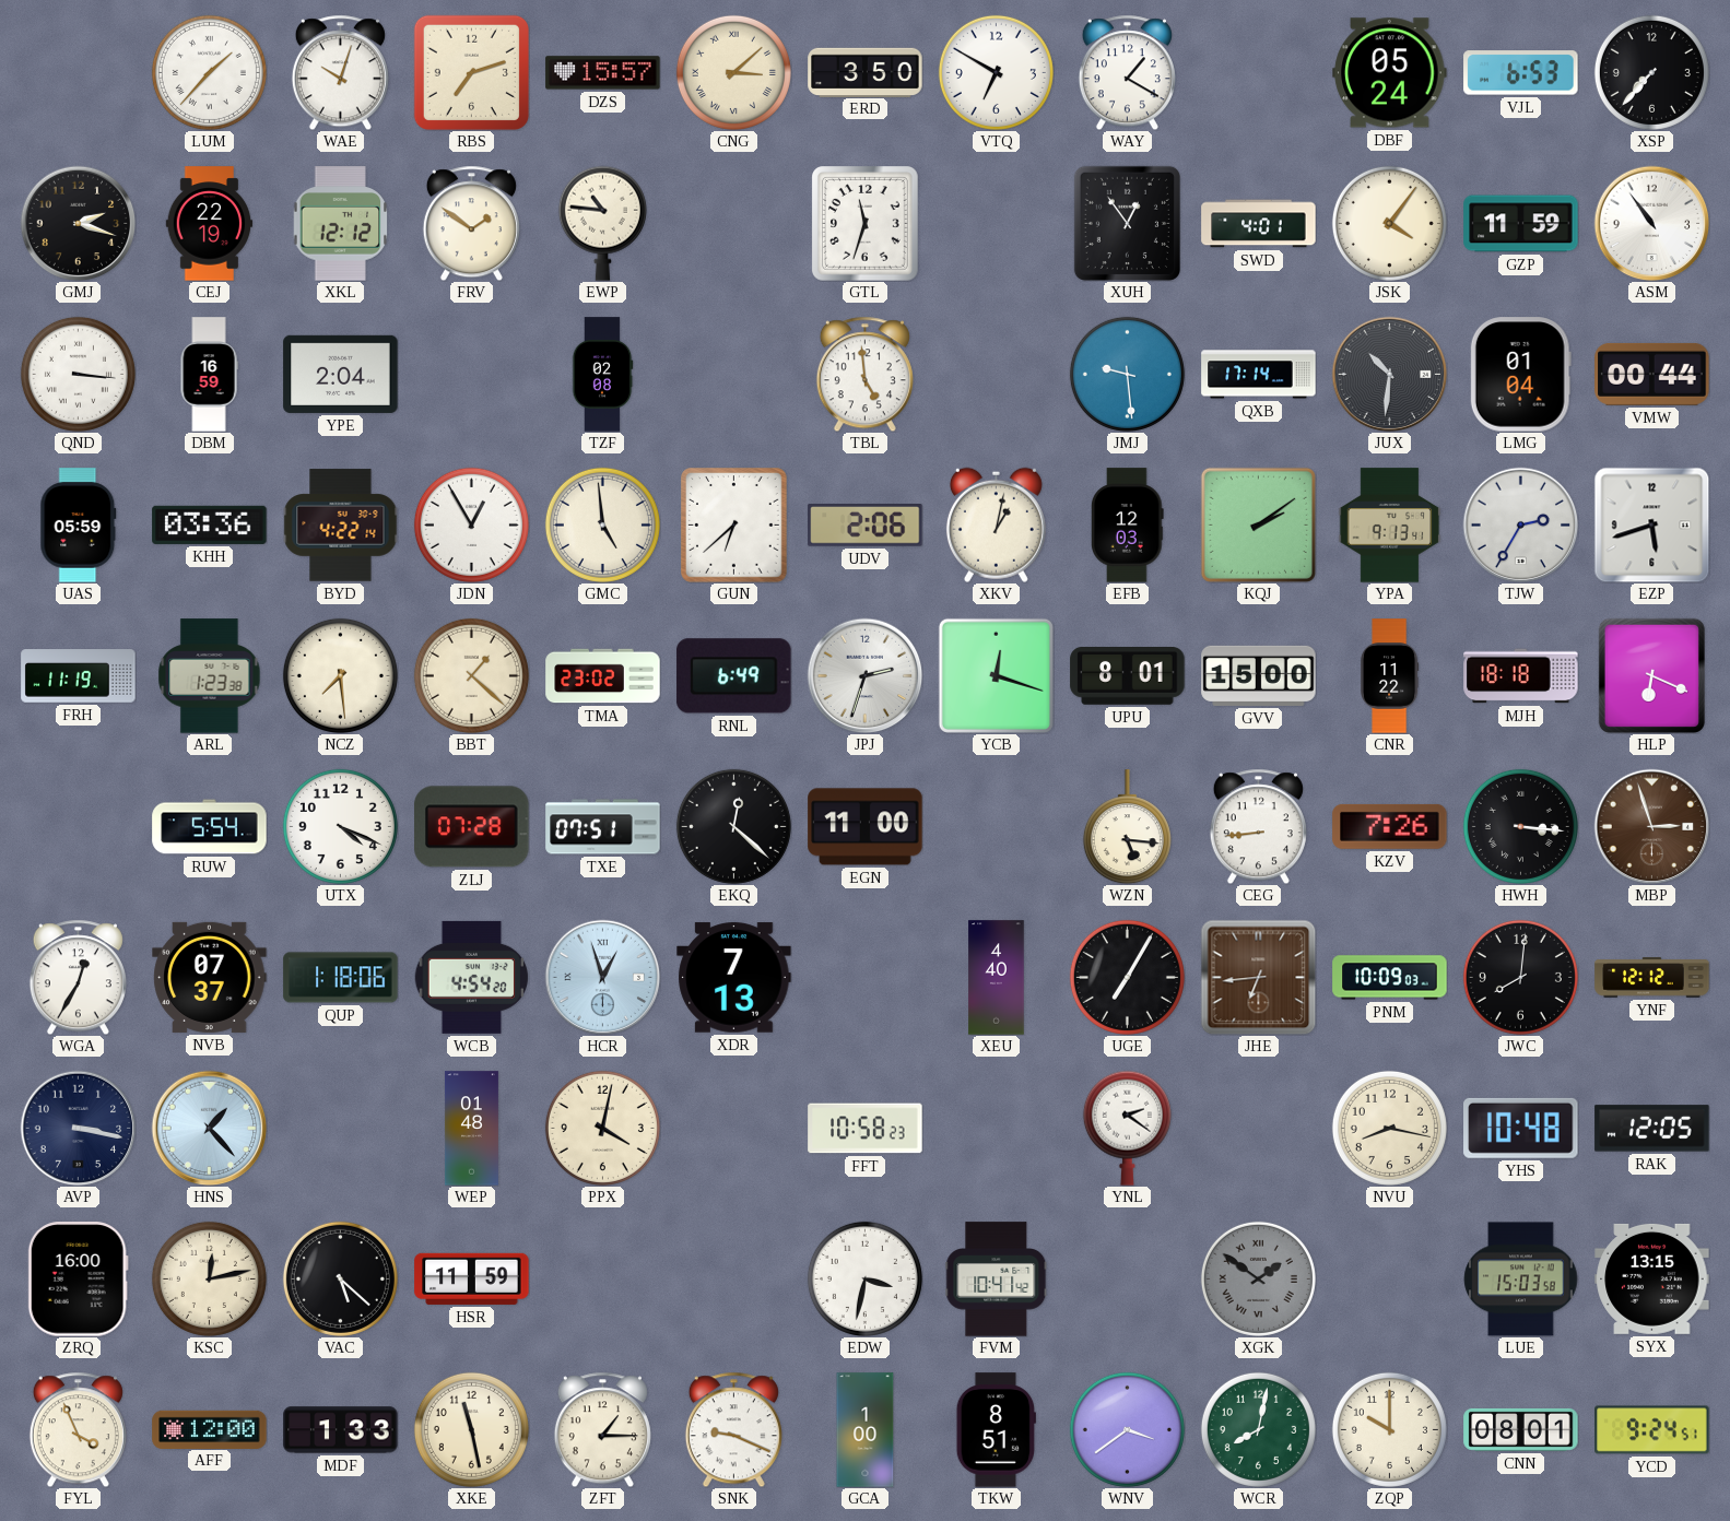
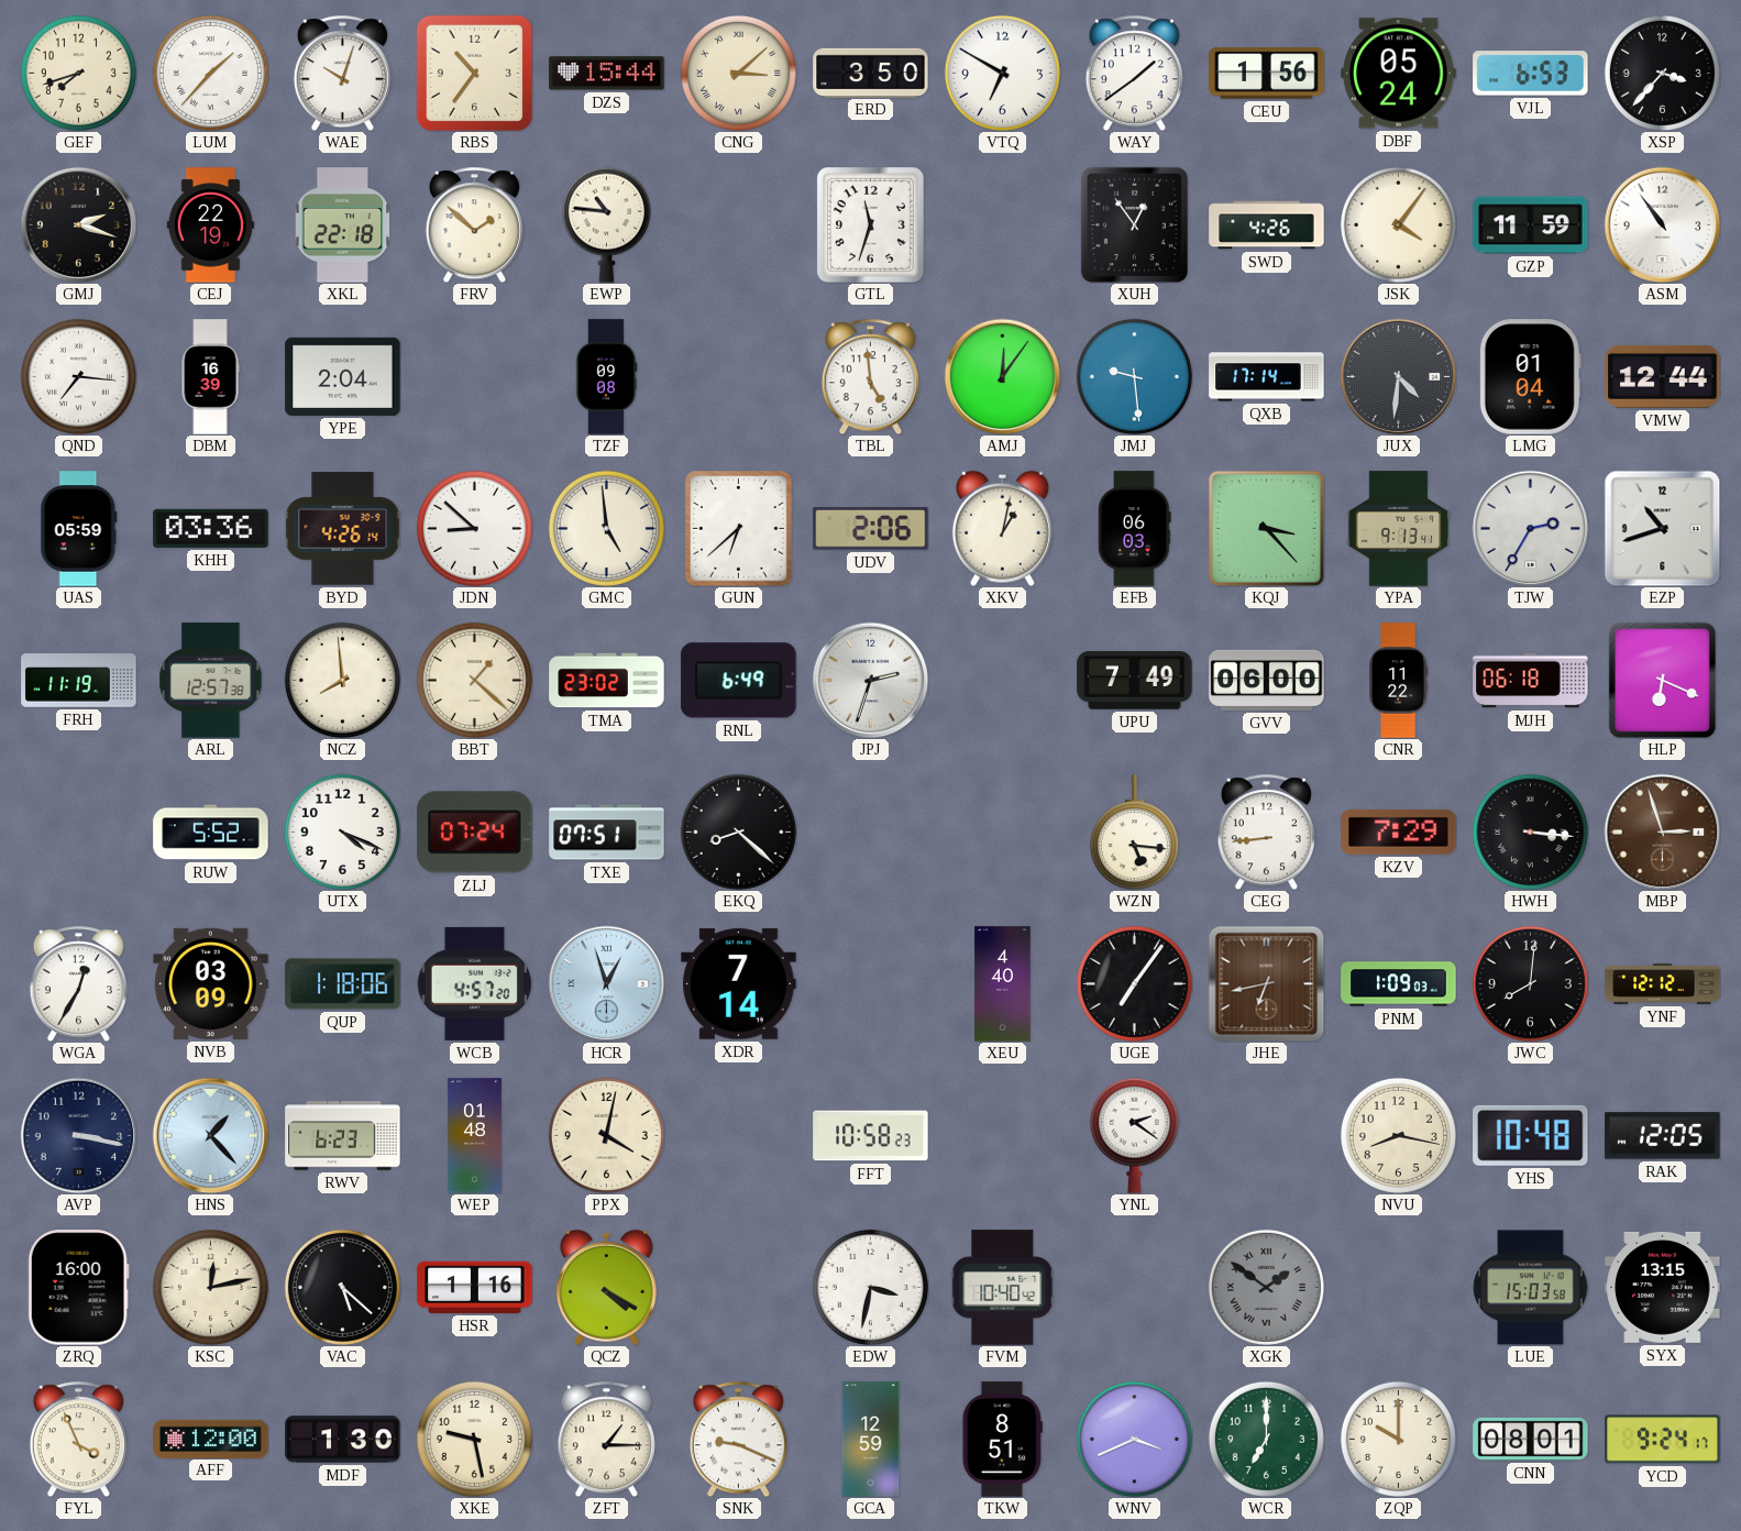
GEF: none -> 7:42 (78, 73)
RBS: 7:12 -> 10:36 (474, 73)
DZS: 15:57 -> 15:44 (607, 74)
WAY: 1:20 -> 1:39 (1134, 73)
CEU: none -> 1:56 (1267, 74)
XSP: 7:37 -> 3:37 (1662, 73)
XKL: 12:12 -> 22:18 (343, 225)
FRV: 1:51 -> 1:52 (474, 224)
SWD: 4:01 -> 4:26 (1267, 225)
QND: 3:16 -> 7:16 (78, 376)
DBM: 16:59 -> 16:39 (210, 377)
TZF: 02:08 -> 09:08 (606, 377)
AMJ: none -> 12:06 (1002, 376)
JUX: 10:31 -> 4:31 (1398, 376)
VMW: 00:44 -> 12:44 (1663, 376)
BYD: 4:22 -> 4:26 (342, 529)
JDN: 12:55 -> 8:52 (474, 528)
EFB: 12:03 -> 06:03 (1135, 529)
KQJ: 2:09 -> 3:23 (1266, 528)
EZP: 5:42 -> 10:42 (1662, 528)
ARL: 1:23 -> 12:57 (211, 681)
NCZ: 7:29 -> 7:59 (342, 680)
YCB: 12:18 -> none (996, 675)
UPU: 8:01 -> 7:49 (1135, 681)
GVV: 15:00 -> 06:00 (1267, 680)
MJH: 18:18 -> 06:18 (1531, 681)
RUW: 5:54 -> 5:52 (211, 833)
ZLJ: 07:28 -> 07:24 (475, 833)
EKQ: 12:22 -> 8:22 (738, 831)
EGN: 11:00 -> none (866, 827)
KZV: 7:26 -> 7:29 (1399, 831)
NVB: 07:37 -> 03:09 (211, 983)
WCB: 4:54 -> 4:57 (474, 983)
XDR: 7:13 -> 7:14 (739, 984)
UGE: 7:05 -> 7:06 (1134, 983)
JHE: 6:44 -> 6:43 (1266, 983)
PNM: 10:09 -> 1:09 (1399, 984)
RWV: none -> 6:23 (343, 1136)
HSR: 11:59 -> 1:16 (475, 1287)
QCZ: none -> 4:20 (606, 1287)
FVM: 10:41 -> 10:40 (1003, 1288)
MDF: 1:33 -> 1:30 (343, 1440)
XKE: 11:28 -> 9:28 (474, 1439)
GCA: 1:00 -> 12:59 (871, 1440)
WNV: 3:39 -> 3:41 (1134, 1439)
WCR: 8:02 -> 7:00 (1266, 1439)
YCD: 9:24:51 -> 9:24:17 (1663, 1440)
